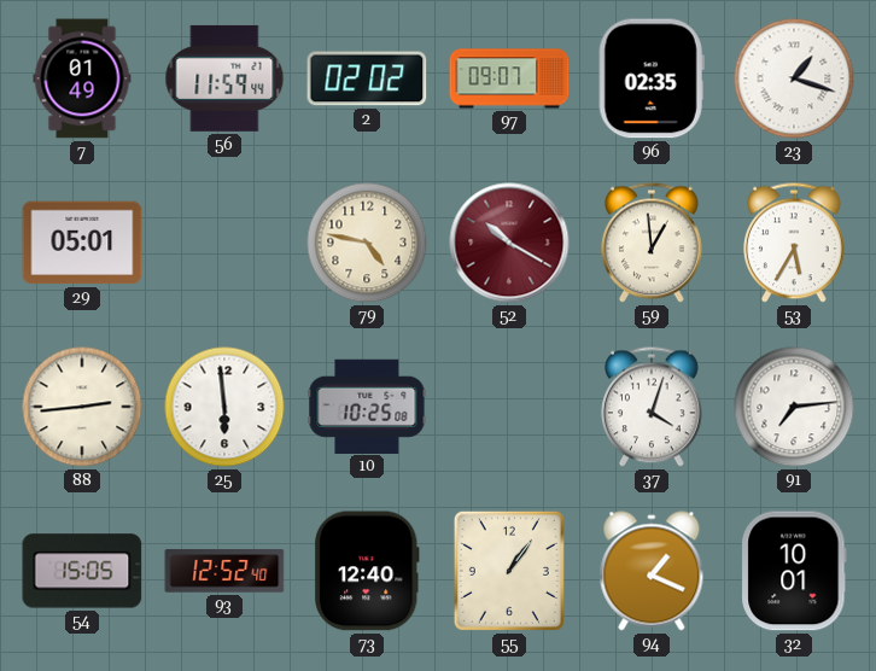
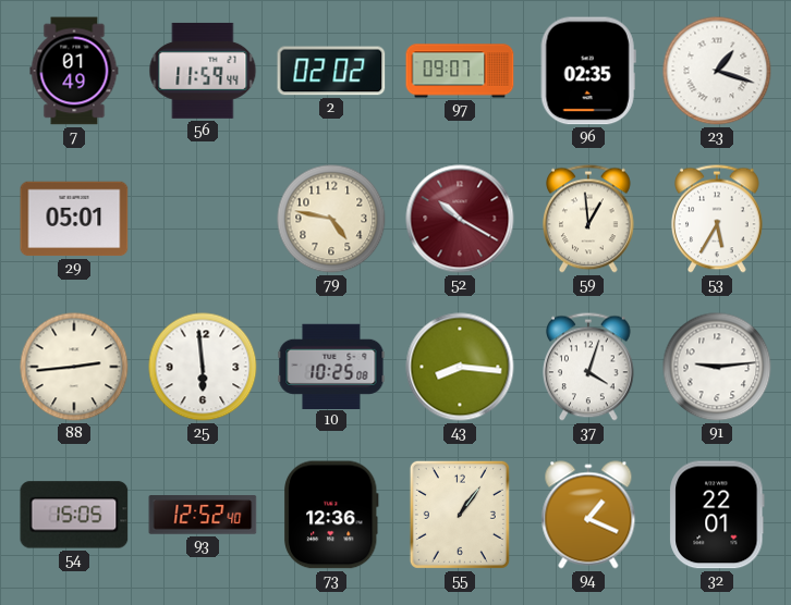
43: none -> 8:16 (460, 367)
91: 7:14 -> 9:14 (717, 367)
73: 12:40 -> 12:36 (331, 515)
32: 10:01 -> 22:01 (717, 515)
